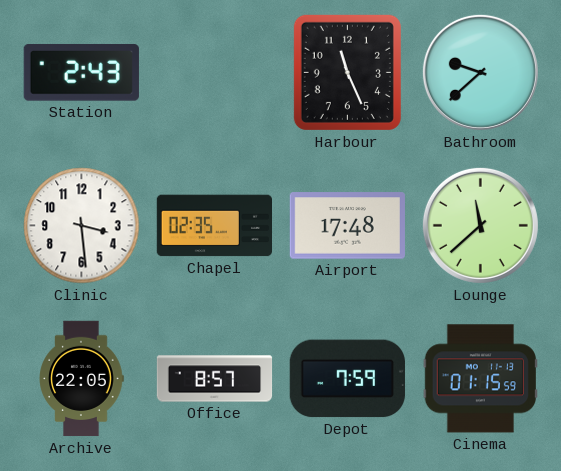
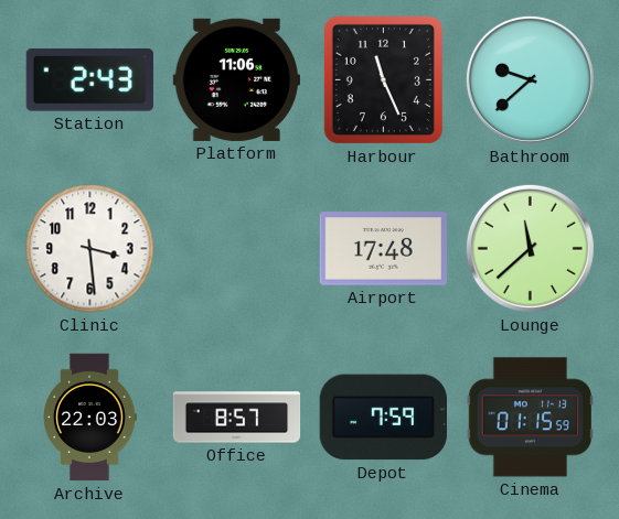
Platform: none -> 11:06 (236, 79)
Chapel: 02:35 -> none (214, 226)
Archive: 22:05 -> 22:03 (89, 418)
